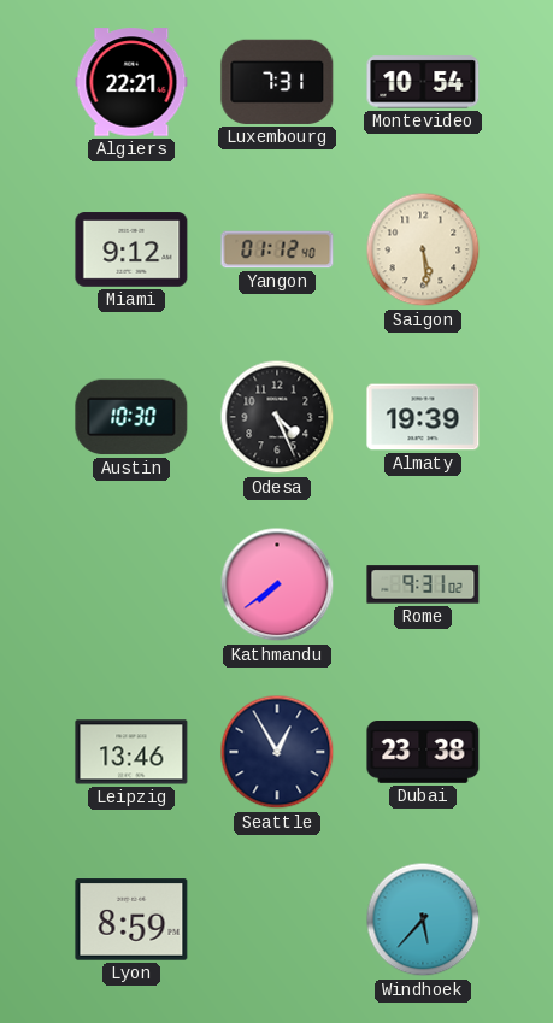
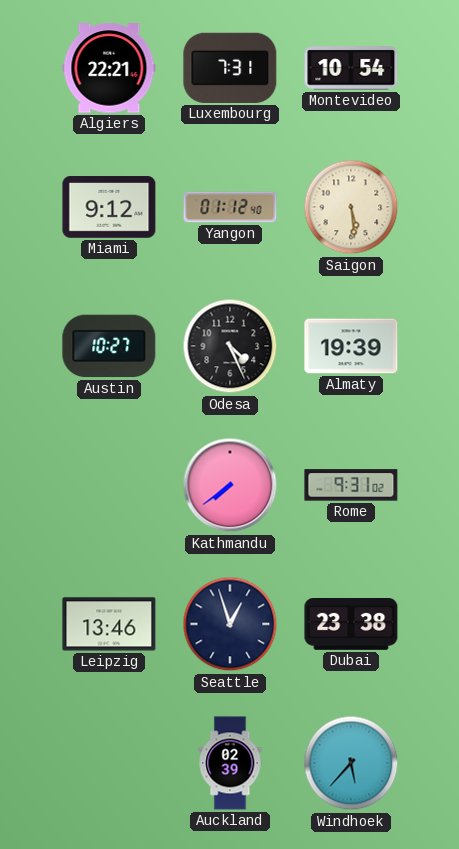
Austin: 10:30 -> 10:27 (109, 346)
Seattle: 12:55 -> 12:57 (230, 624)
Lyon: 8:59 -> none (131, 919)
Auckland: none -> 02:39 (230, 763)
